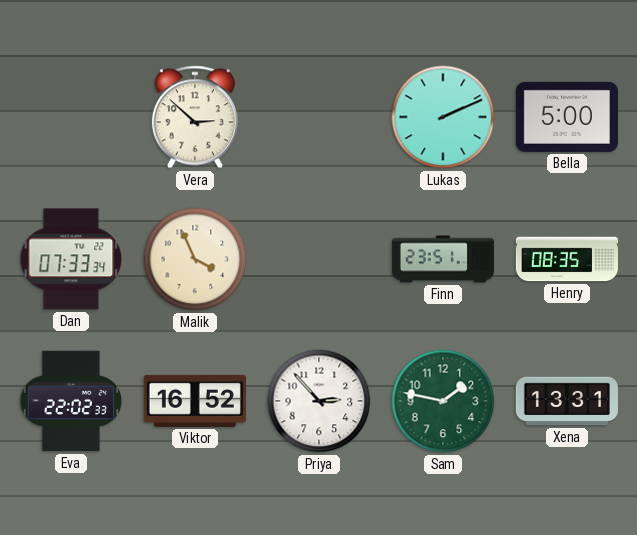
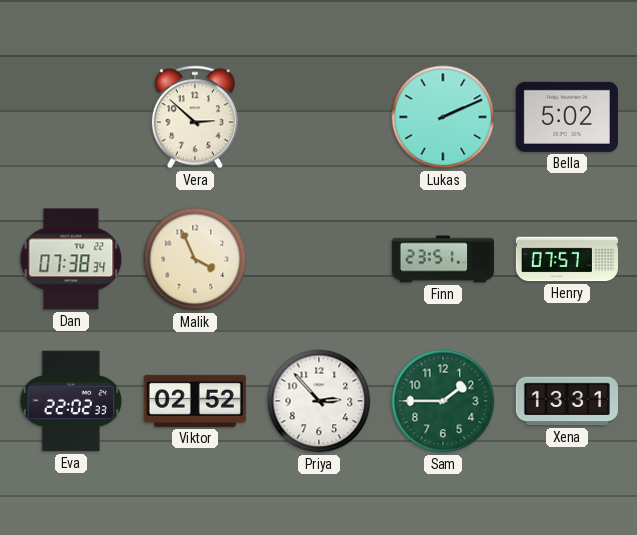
Bella: 5:00 -> 5:02 (567, 117)
Dan: 07:33 -> 07:38 (71, 259)
Henry: 08:35 -> 07:57 (566, 259)
Viktor: 16:52 -> 02:52 (195, 401)
Sam: 1:47 -> 1:45 (443, 401)
